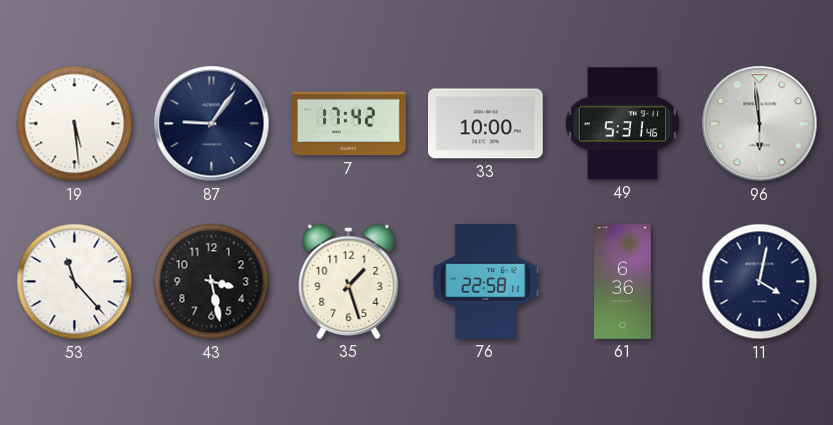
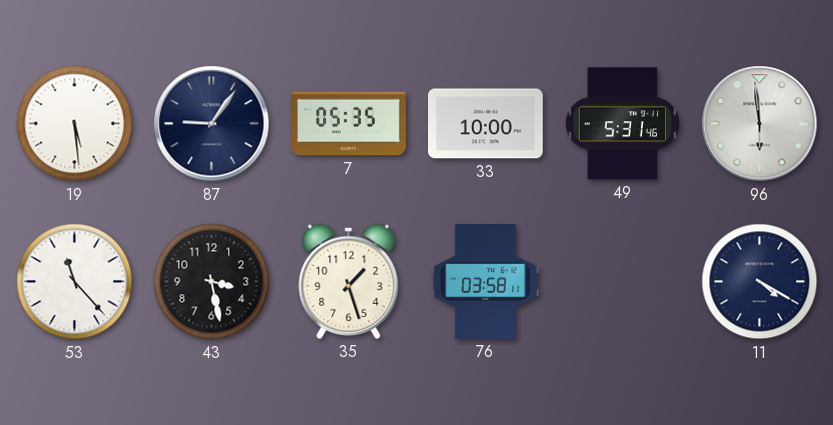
7: 17:42 -> 05:35 (349, 124)
76: 22:58 -> 03:58 (486, 282)
61: 6:36 -> none (623, 282)
11: 4:02 -> 4:20 (760, 282)
